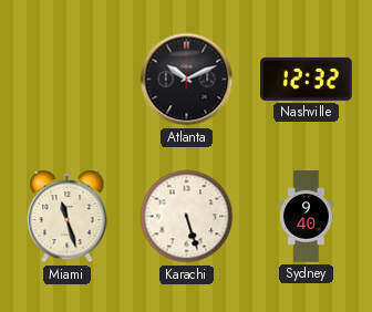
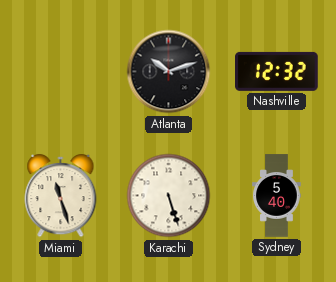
Atlanta: 10:11 -> 10:12 (169, 72)
Sydney: 9:40 -> 5:40 (277, 196)
